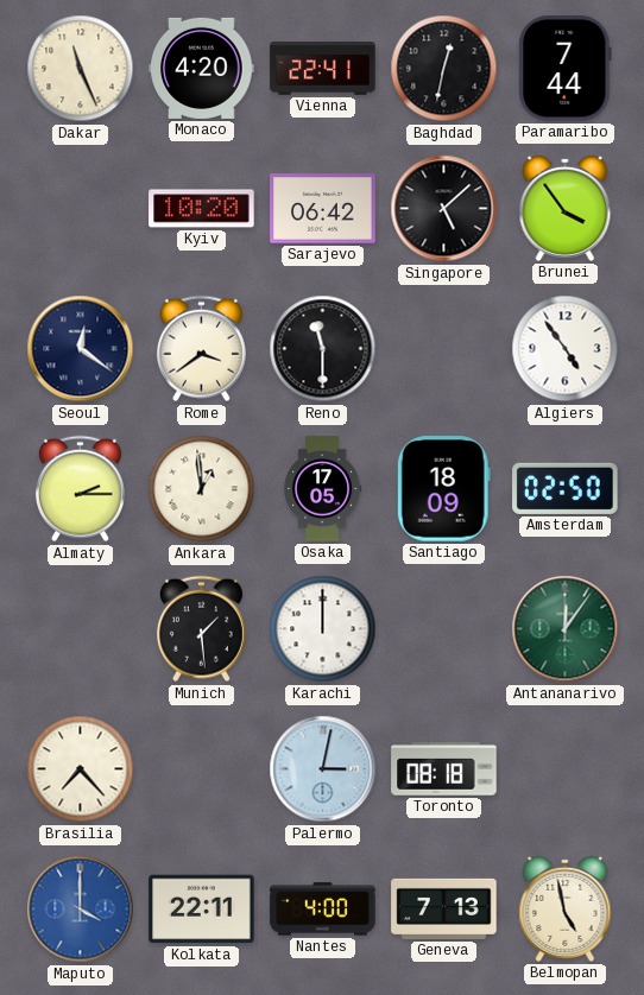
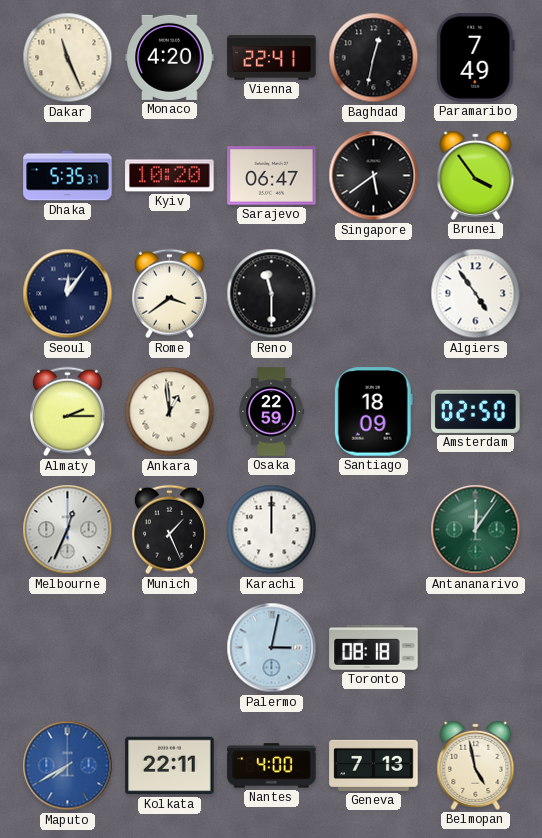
Paramaribo: 7:44 -> 7:49 (476, 58)
Dhaka: none -> 5:35 (68, 176)
Sarajevo: 06:42 -> 06:47 (272, 176)
Singapore: 5:08 -> 5:39 (374, 176)
Seoul: 12:21 -> 12:06 (68, 294)
Osaka: 17:05 -> 22:59 (272, 412)
Melbourne: none -> 12:34 (68, 530)
Munich: 1:29 -> 1:26 (169, 530)
Brasilia: 7:23 -> none (81, 769)
Maputo: 4:00 -> 7:40 (68, 766)
